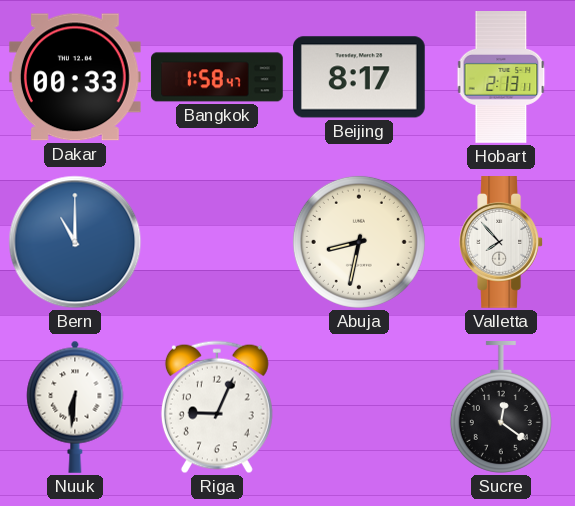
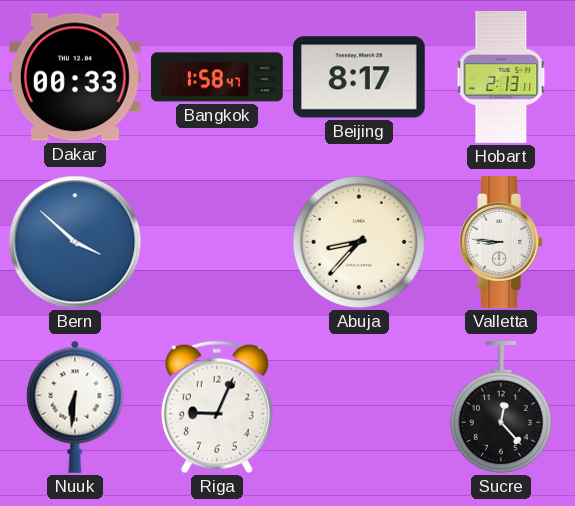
Bern: 11:00 -> 3:52 (75, 242)
Abuja: 8:32 -> 8:37 (359, 242)
Valletta: 7:53 -> 8:46 (501, 243)
Sucre: 12:21 -> 12:23 (501, 408)
